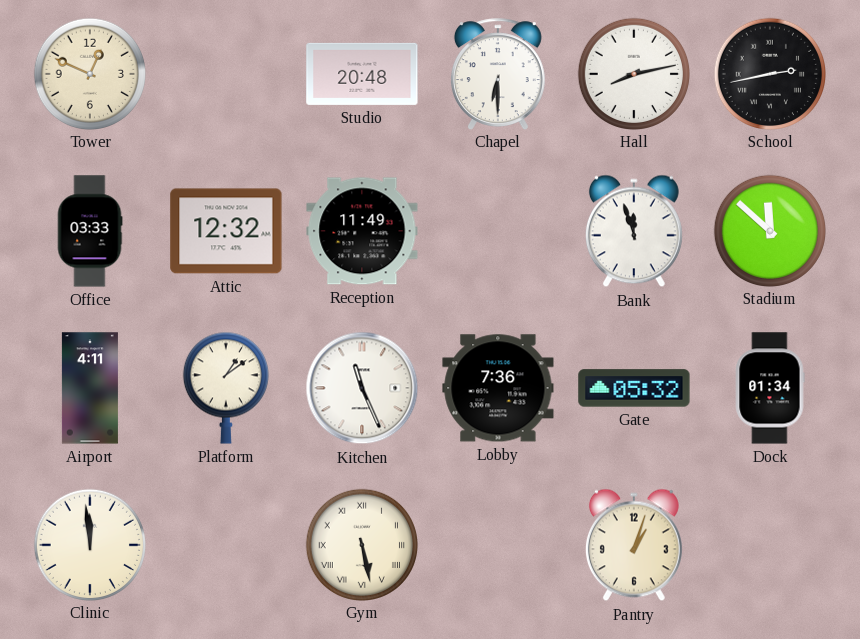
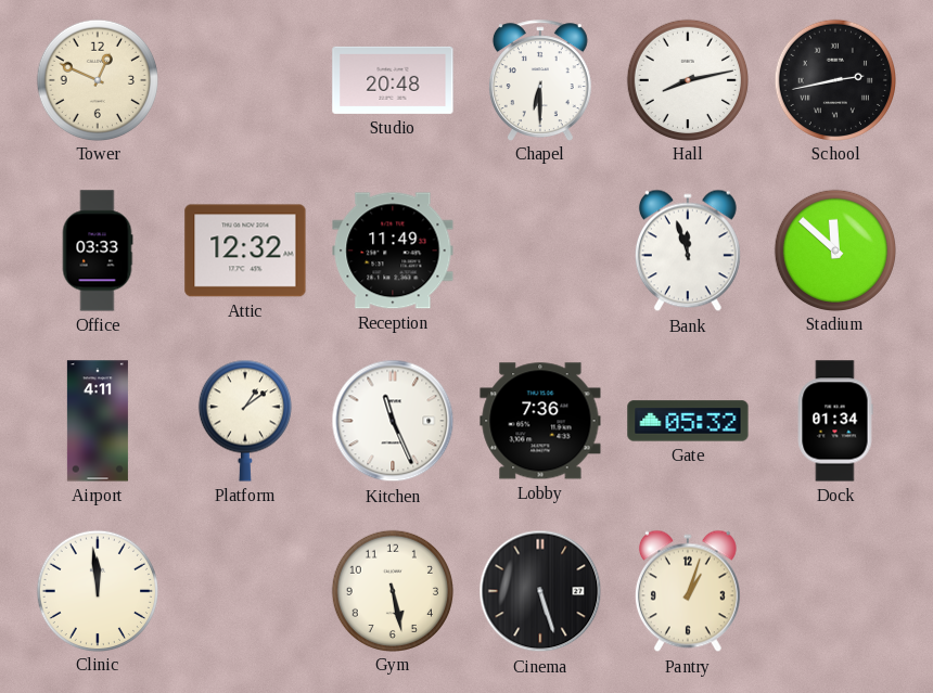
Gym numerals: Roman -> Arabic (392, 590)
Cinema: none -> 5:27 (540, 591)
